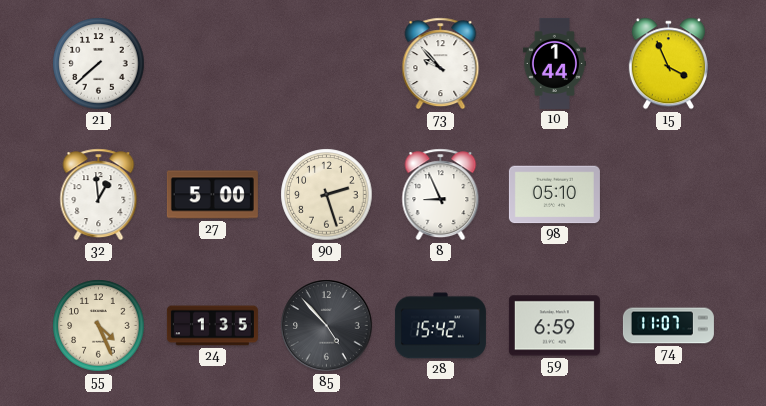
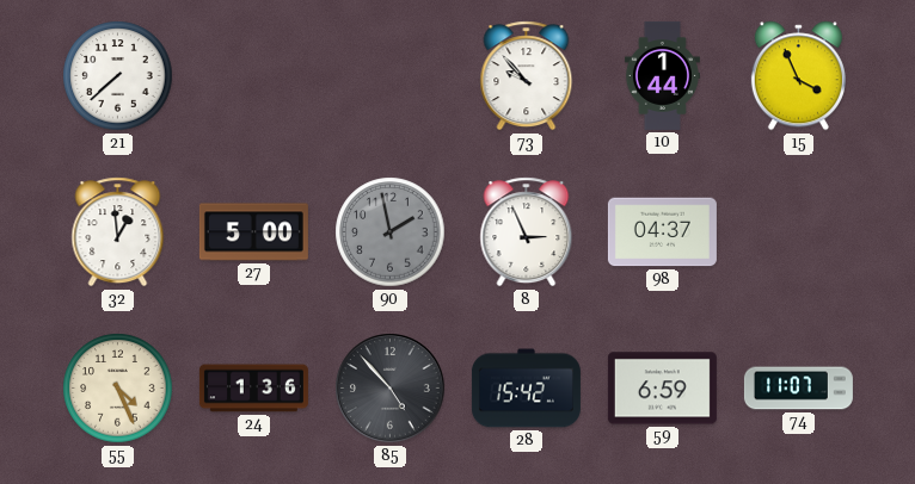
90: 2:27 -> 1:58 (391, 232)
90 dial: cream -> grey (391, 232)
8: 8:56 -> 2:56 (527, 232)
98: 05:10 -> 04:37 (662, 232)
24: 1:35 -> 1:36 (253, 389)
